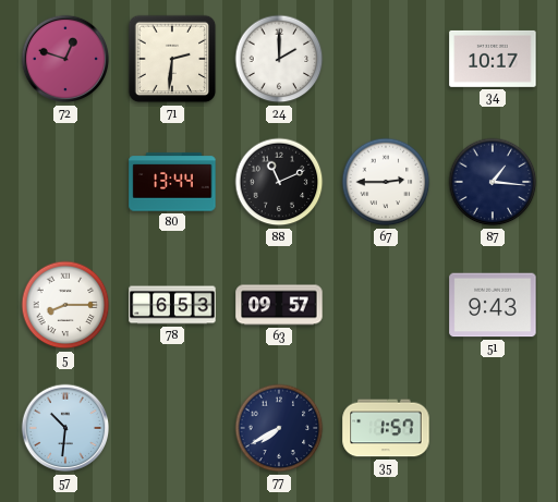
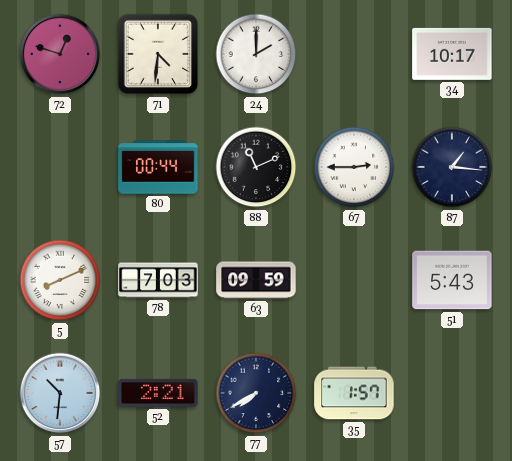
71: 2:31 -> 4:31 (158, 54)
80: 13:44 -> 00:44 (158, 167)
5: 8:15 -> 8:11 (60, 280)
78: 6:53 -> 7:03 (158, 280)
63: 09:57 -> 09:59 (256, 280)
51: 9:43 -> 5:43 (452, 280)
52: none -> 2:21 (158, 393)
